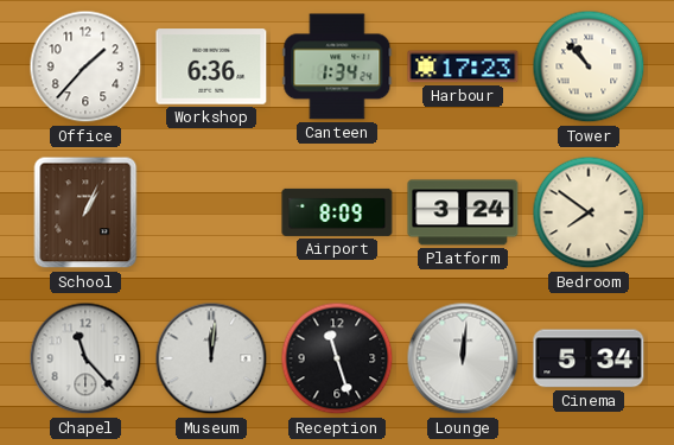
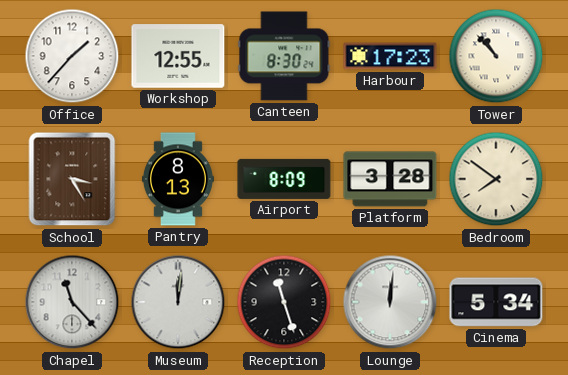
Workshop: 6:36 -> 12:55 (178, 56)
Canteen: 1:34 -> 8:30 (284, 56)
School: 1:04 -> 3:25 (72, 179)
Pantry: none -> 8:13 (178, 179)
Platform: 3:24 -> 3:28 (390, 179)
